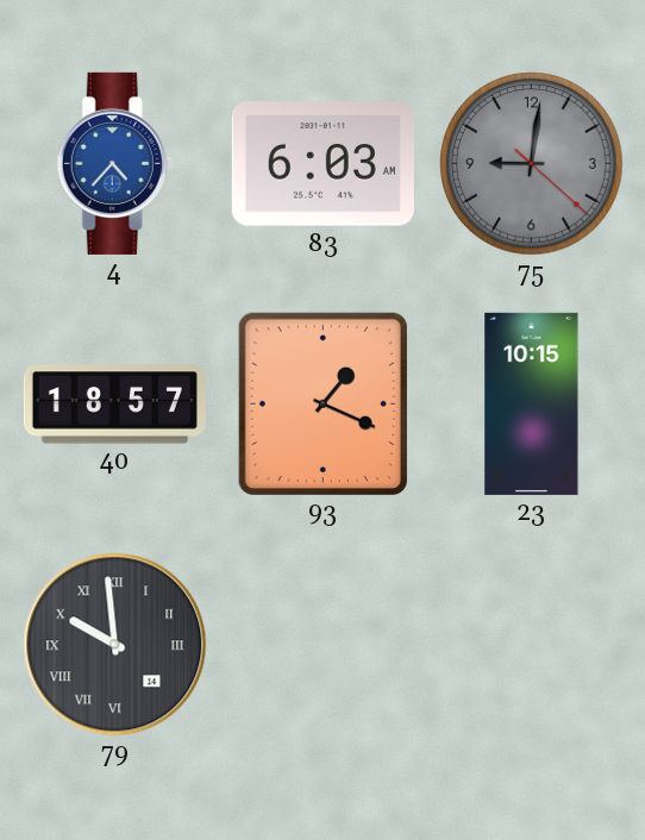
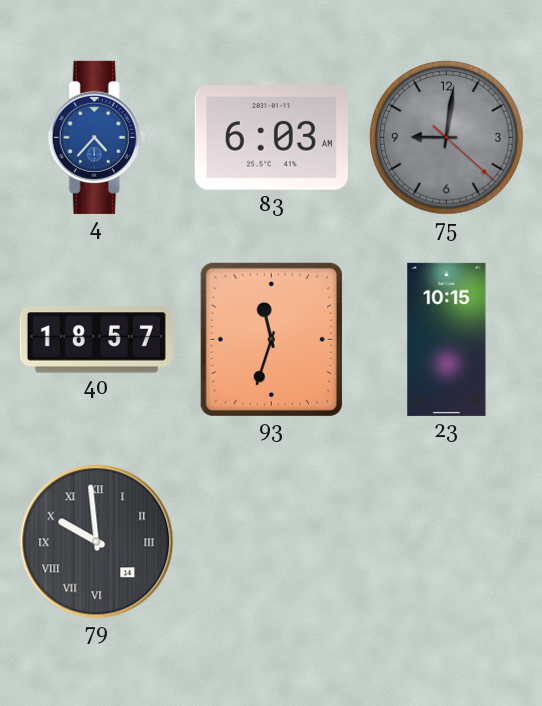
93: 1:19 -> 11:33 (271, 339)
